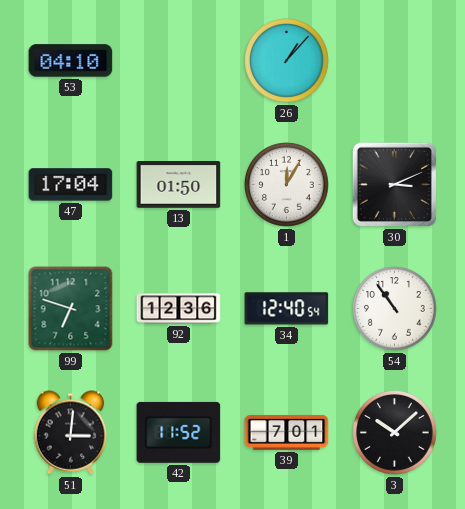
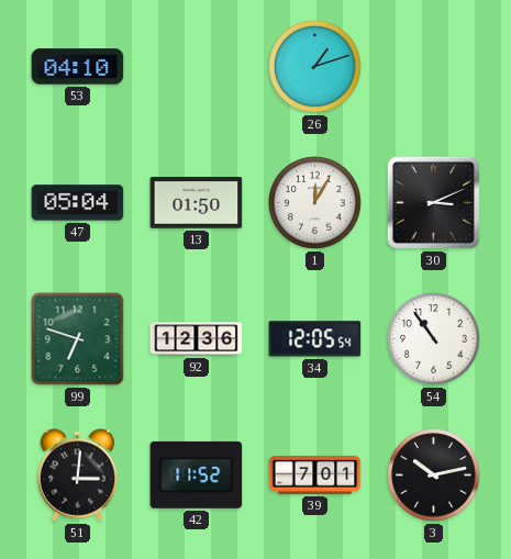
26: 1:07 -> 1:12 (315, 67)
47: 17:04 -> 05:04 (78, 203)
34: 12:40 -> 12:05 (315, 339)
3: 10:08 -> 10:13 (434, 476)
